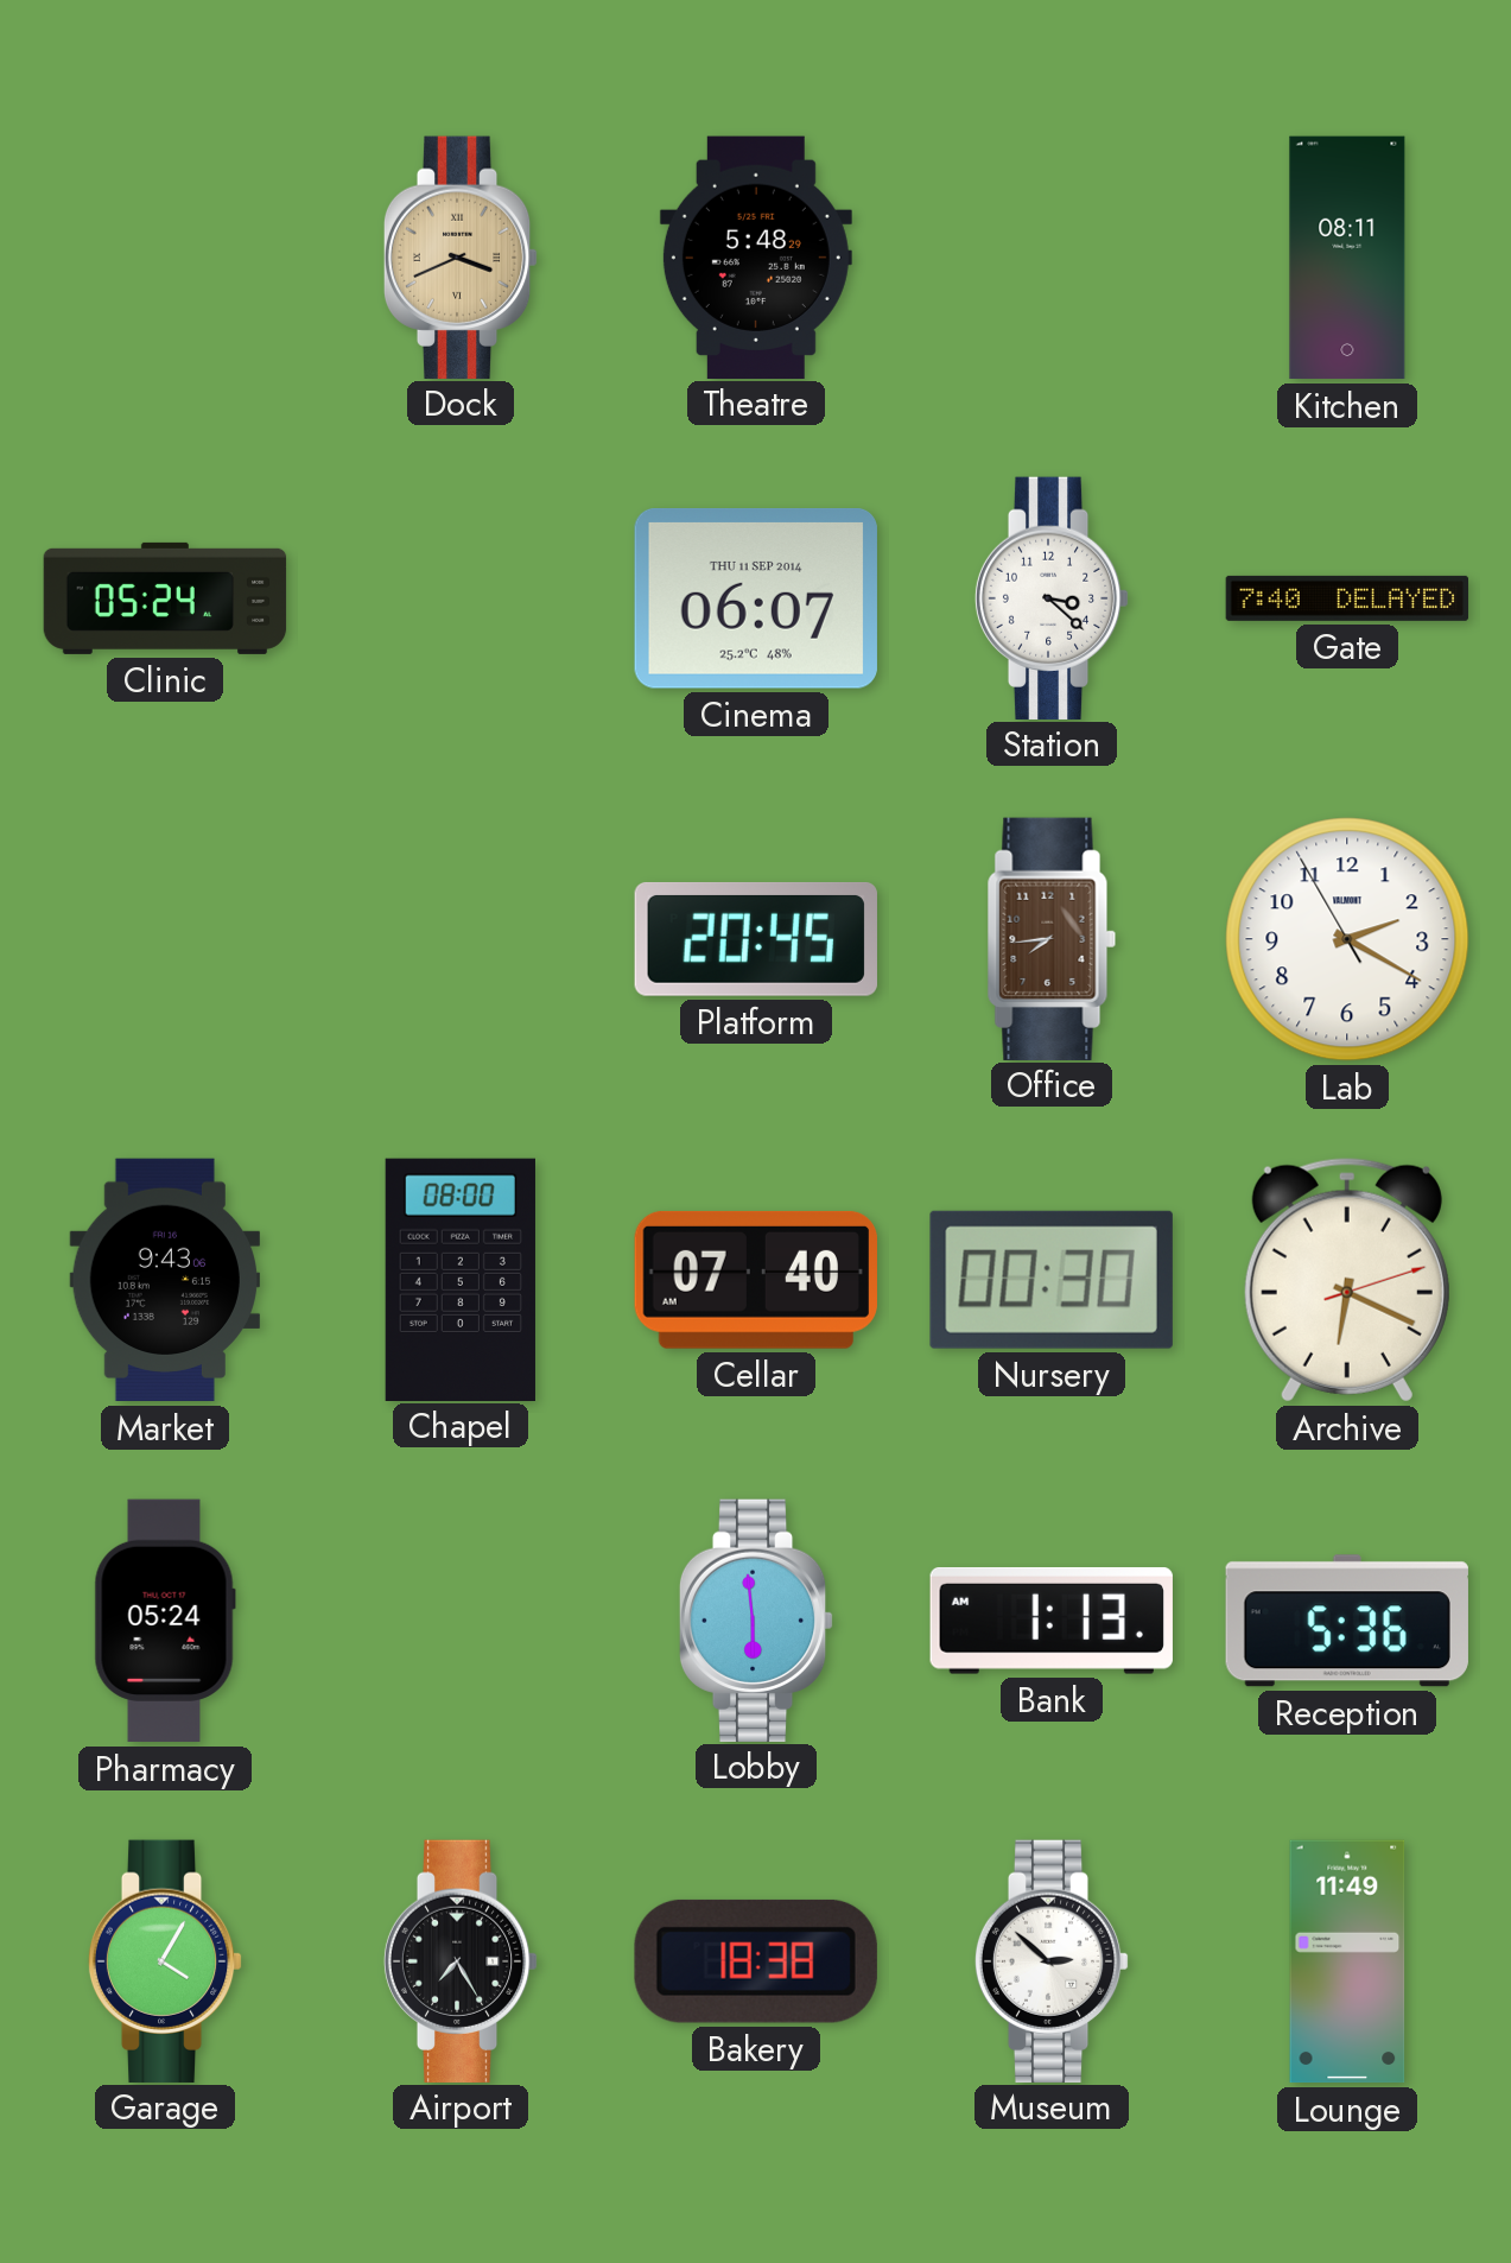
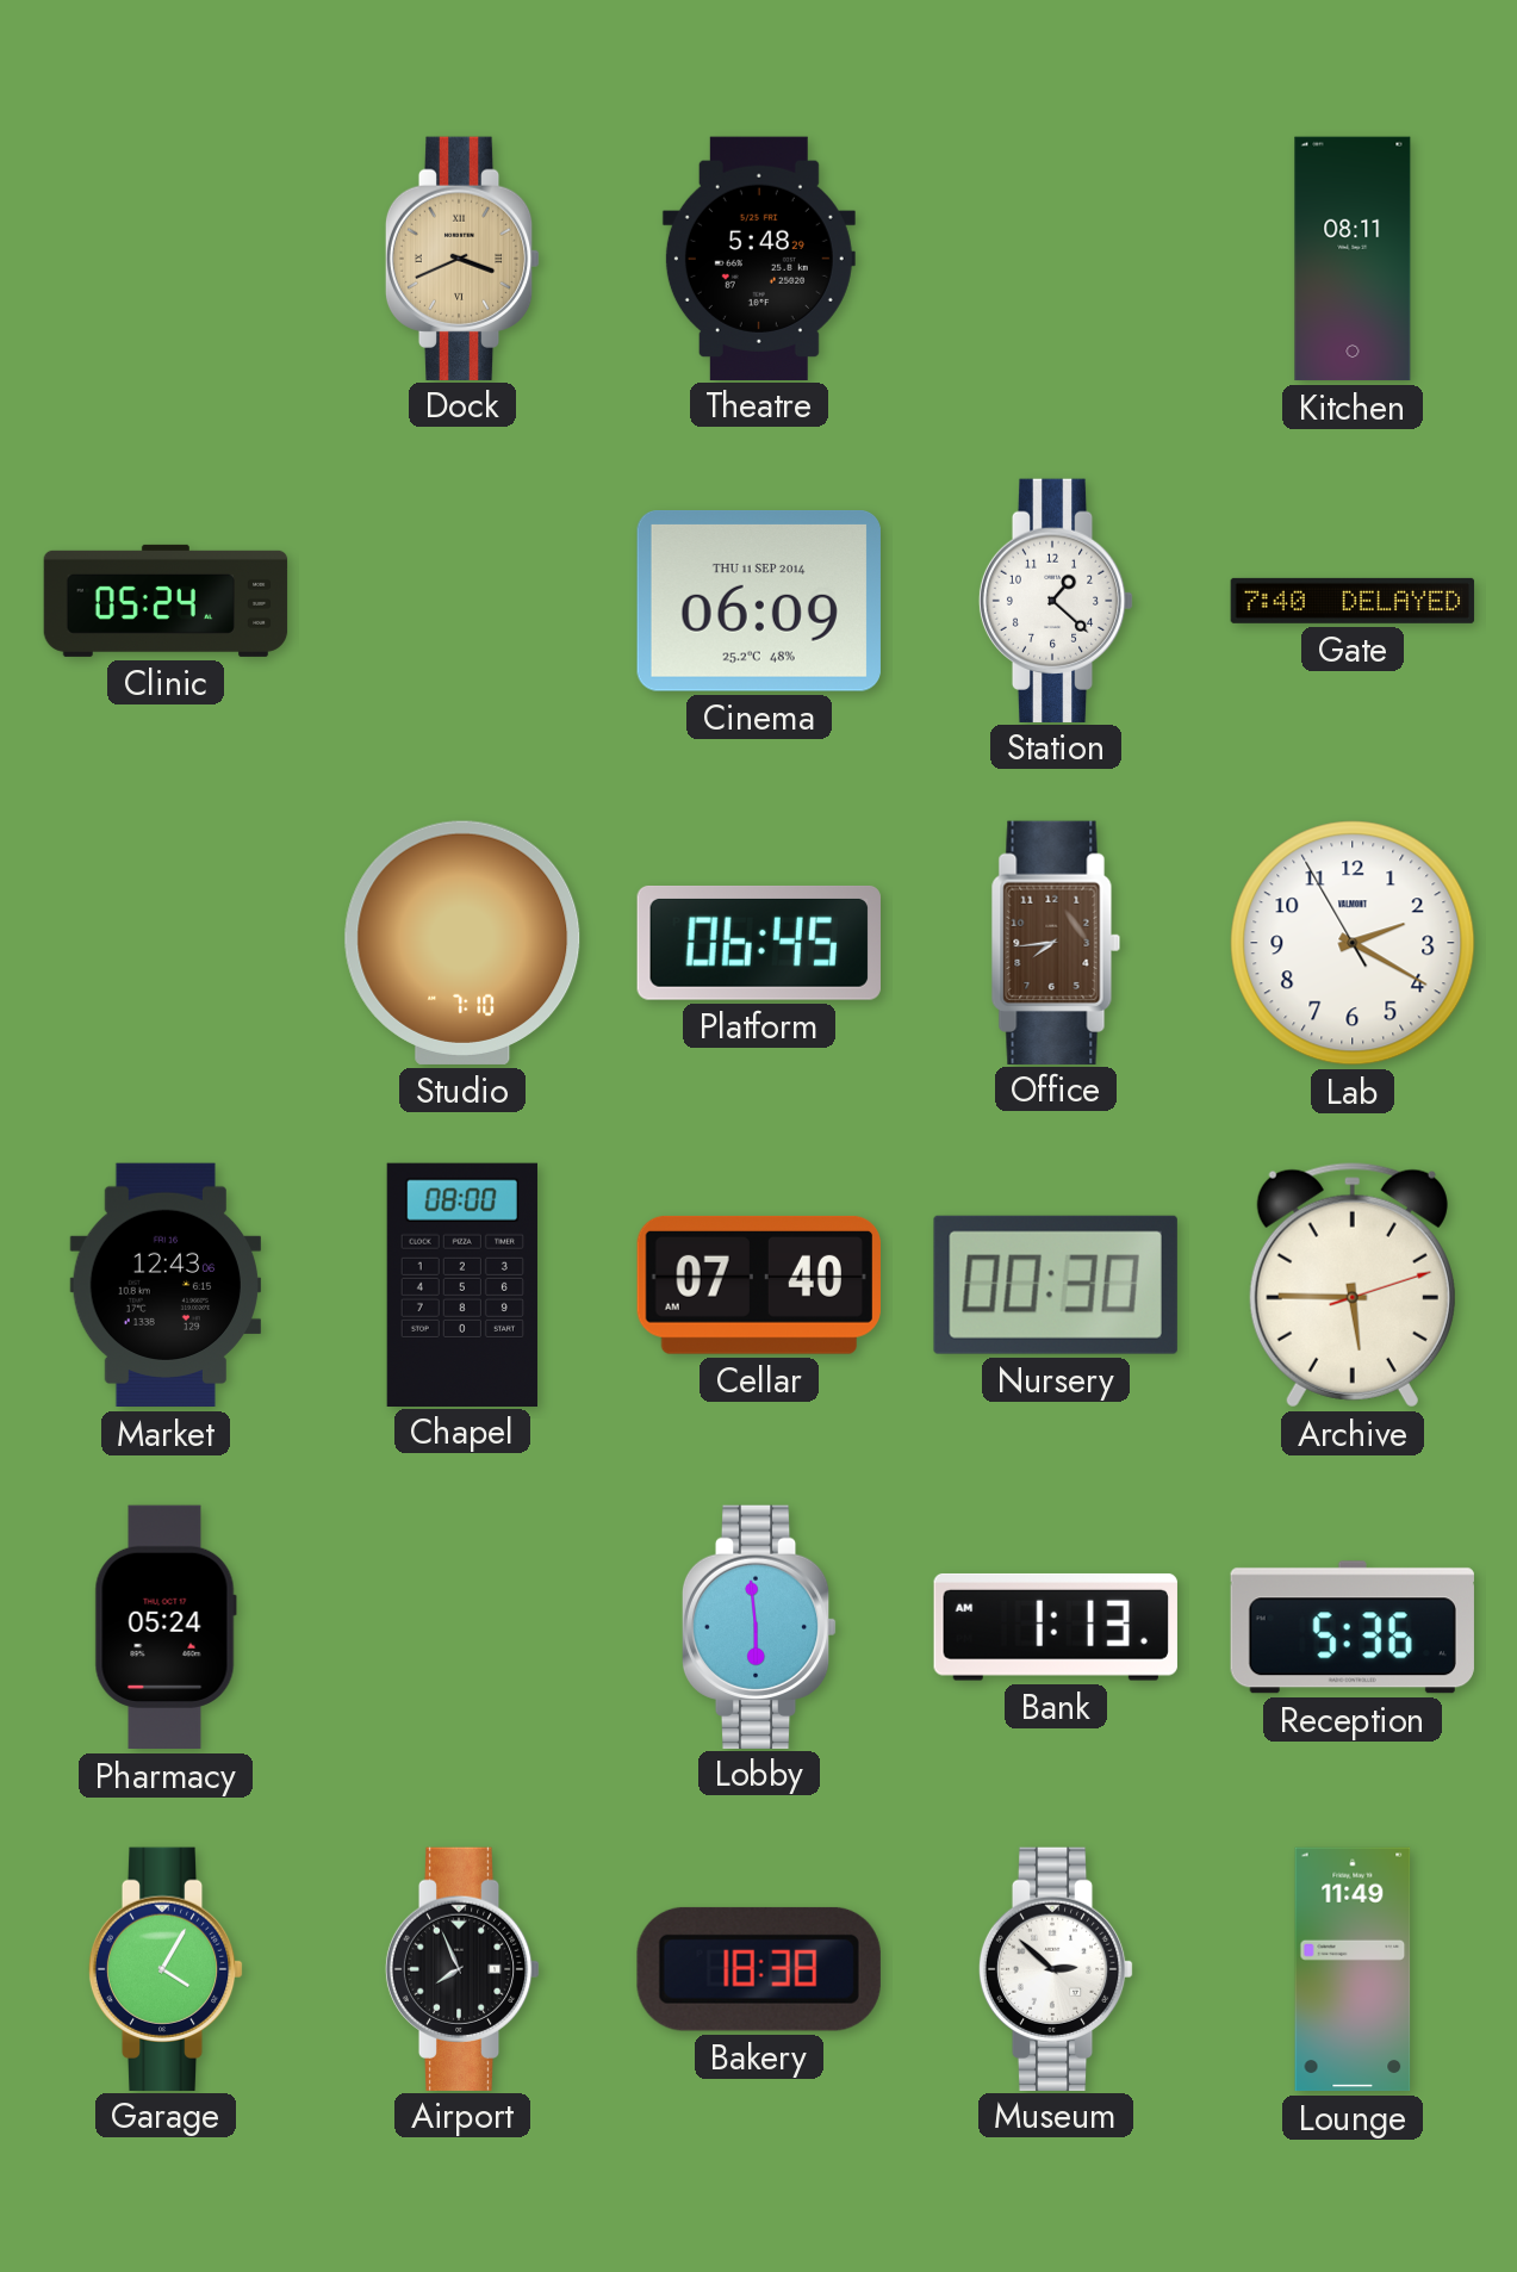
Cinema: 06:07 -> 06:09 (759, 602)
Station: 3:22 -> 1:22 (1056, 600)
Studio: none -> 7:10 (462, 943)
Platform: 20:45 -> 06:45 (759, 943)
Market: 9:43 -> 12:43 (164, 1285)
Archive: 6:19 -> 5:45 (1353, 1285)
Airport: 7:25 -> 7:56 (462, 1968)
